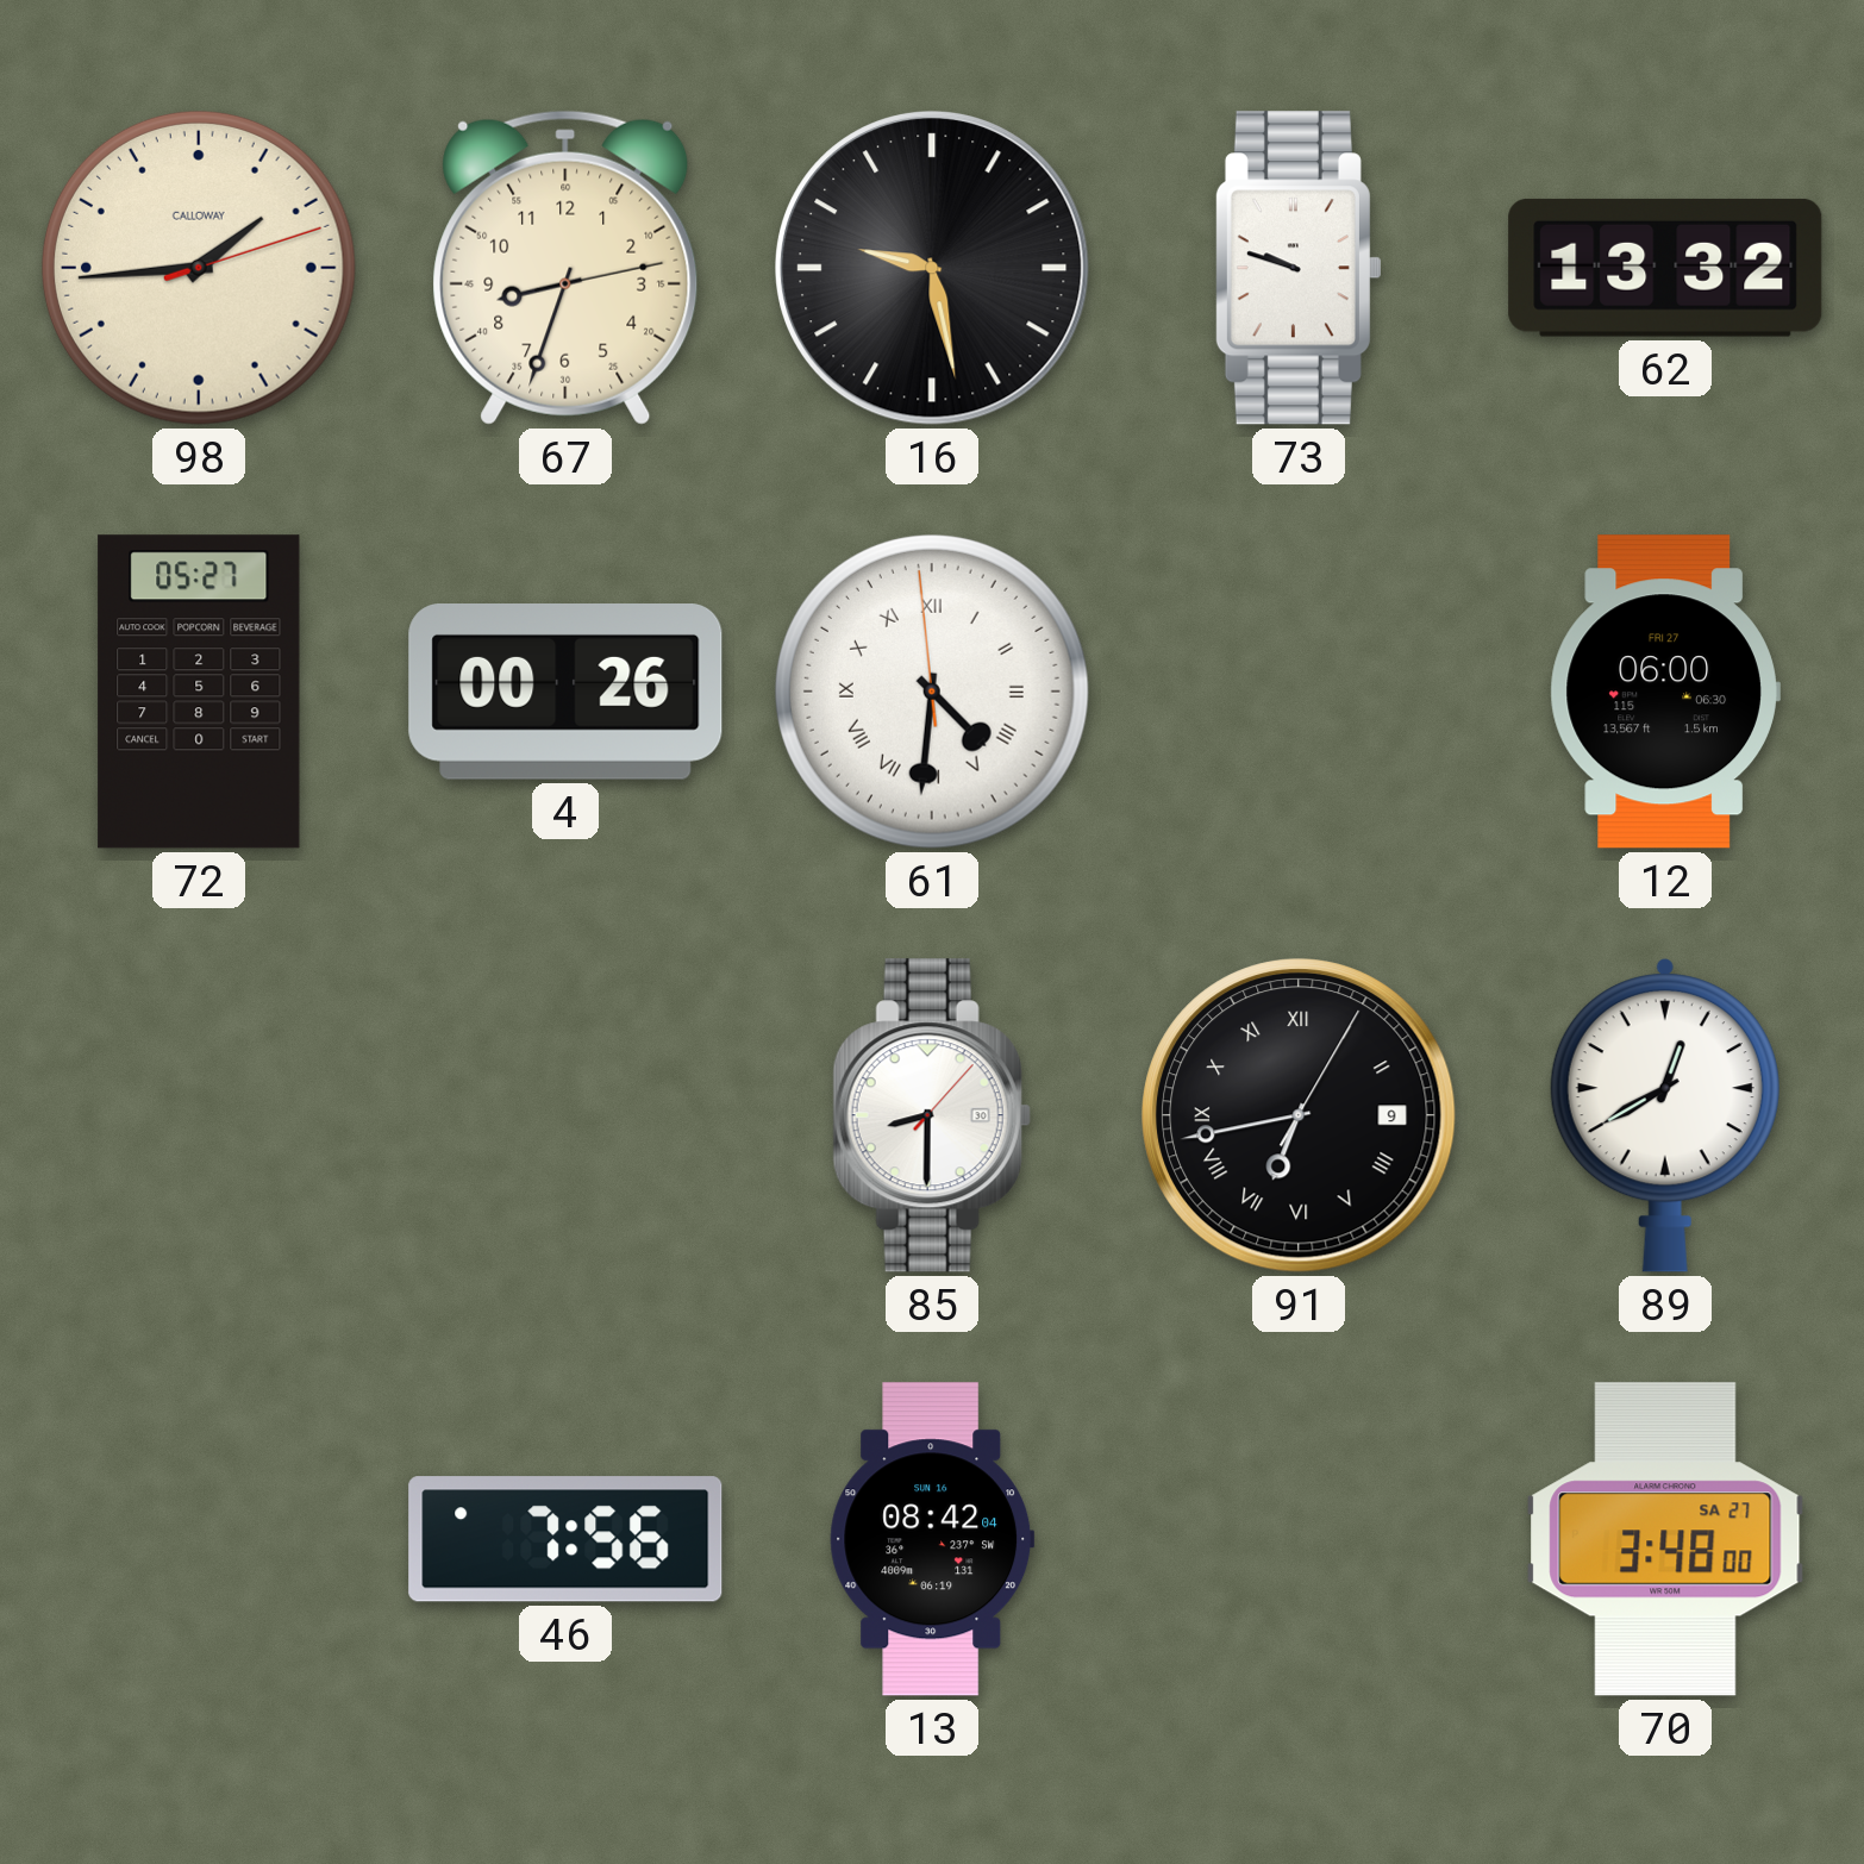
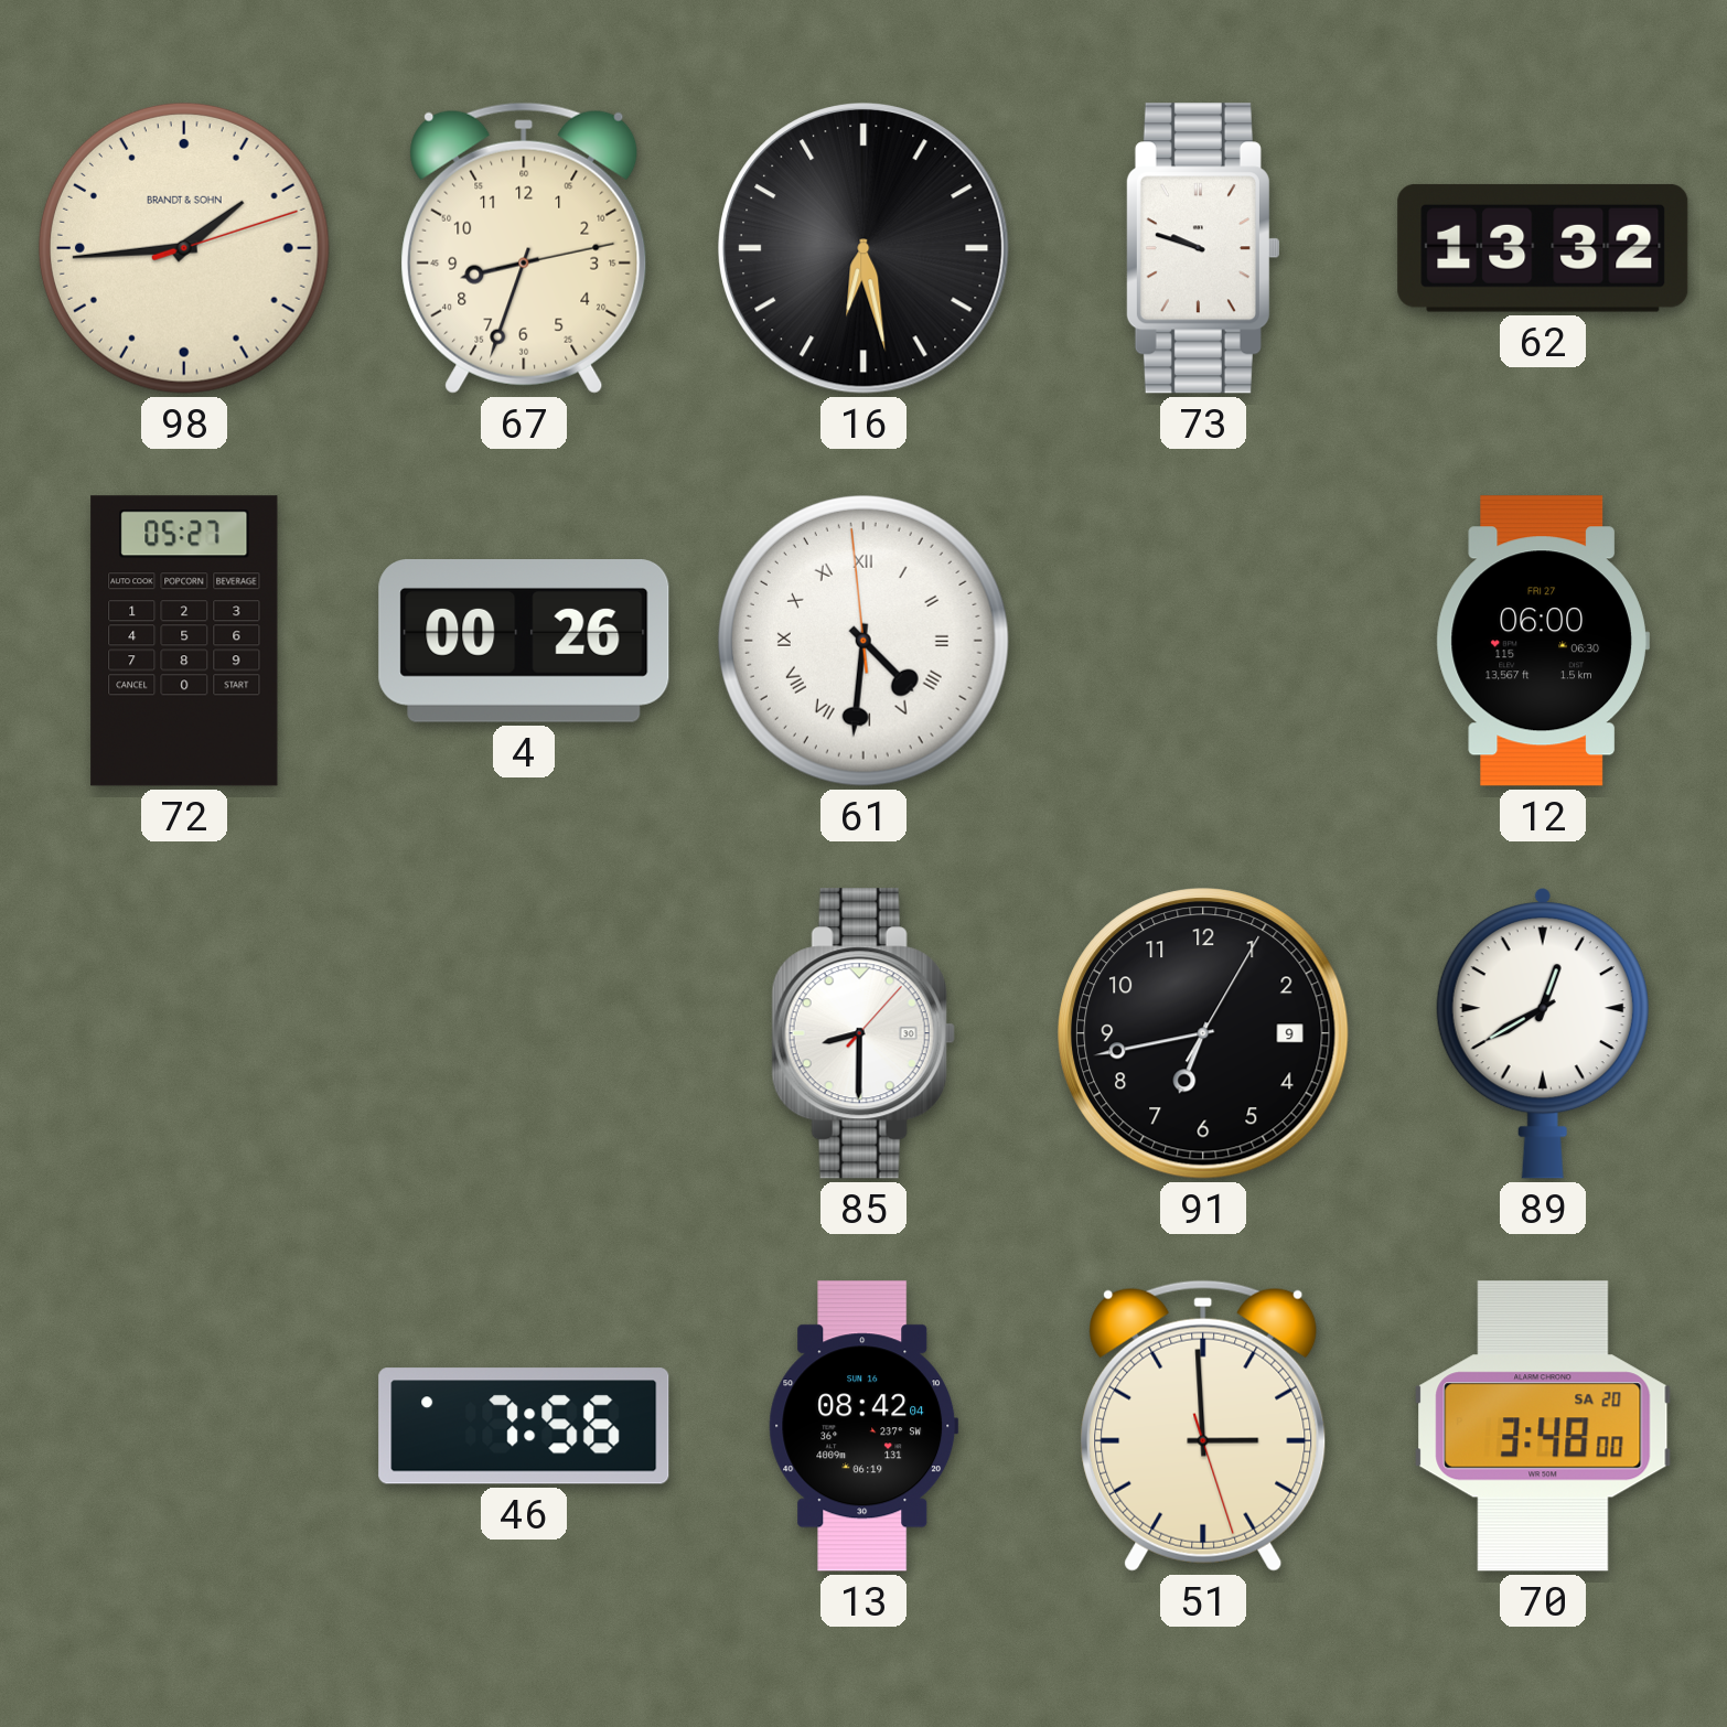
98 brand: CALLOWAY -> BRANDT & SOHN (184, 248)
16: 9:28 -> 6:28 (863, 248)
91 numerals: Roman -> Arabic (1203, 1033)
51: none -> 2:59 (1203, 1426)
70 date: SA 27 -> SA 20 (1543, 1426)
